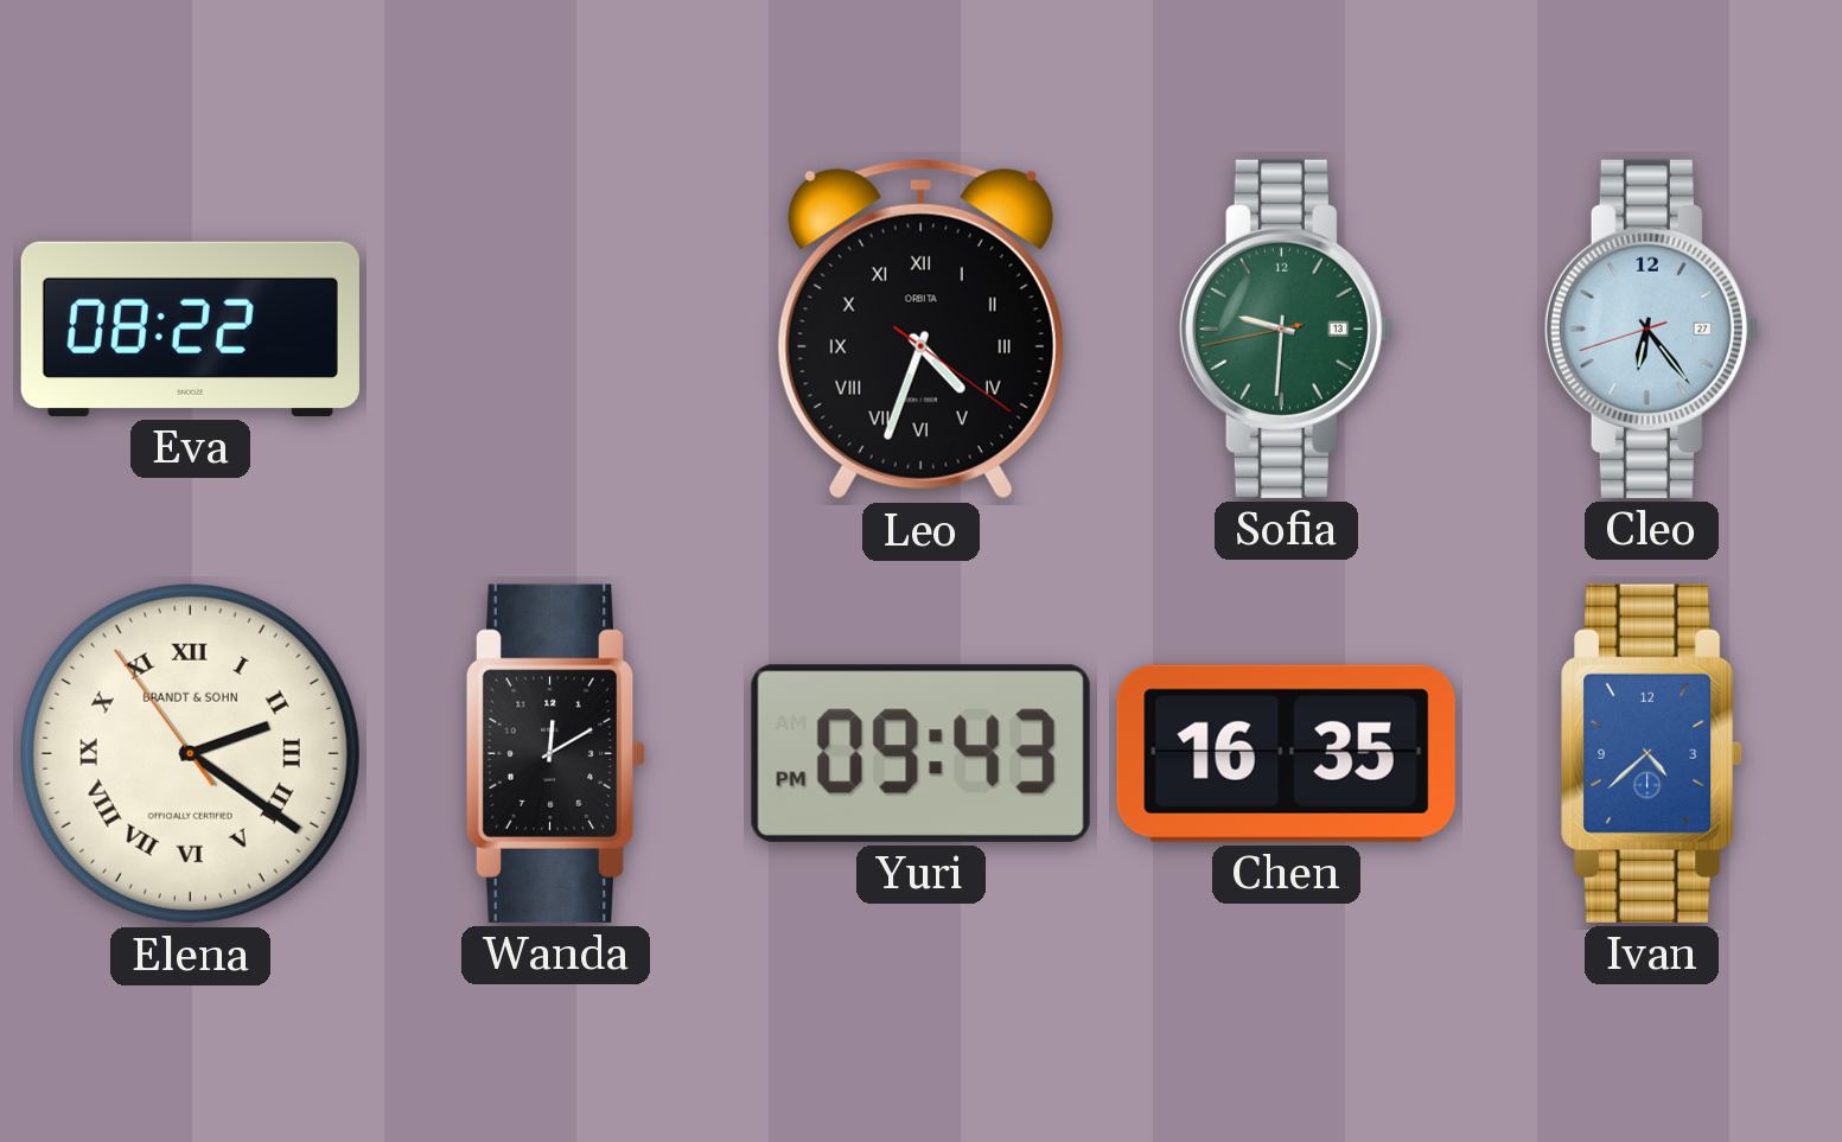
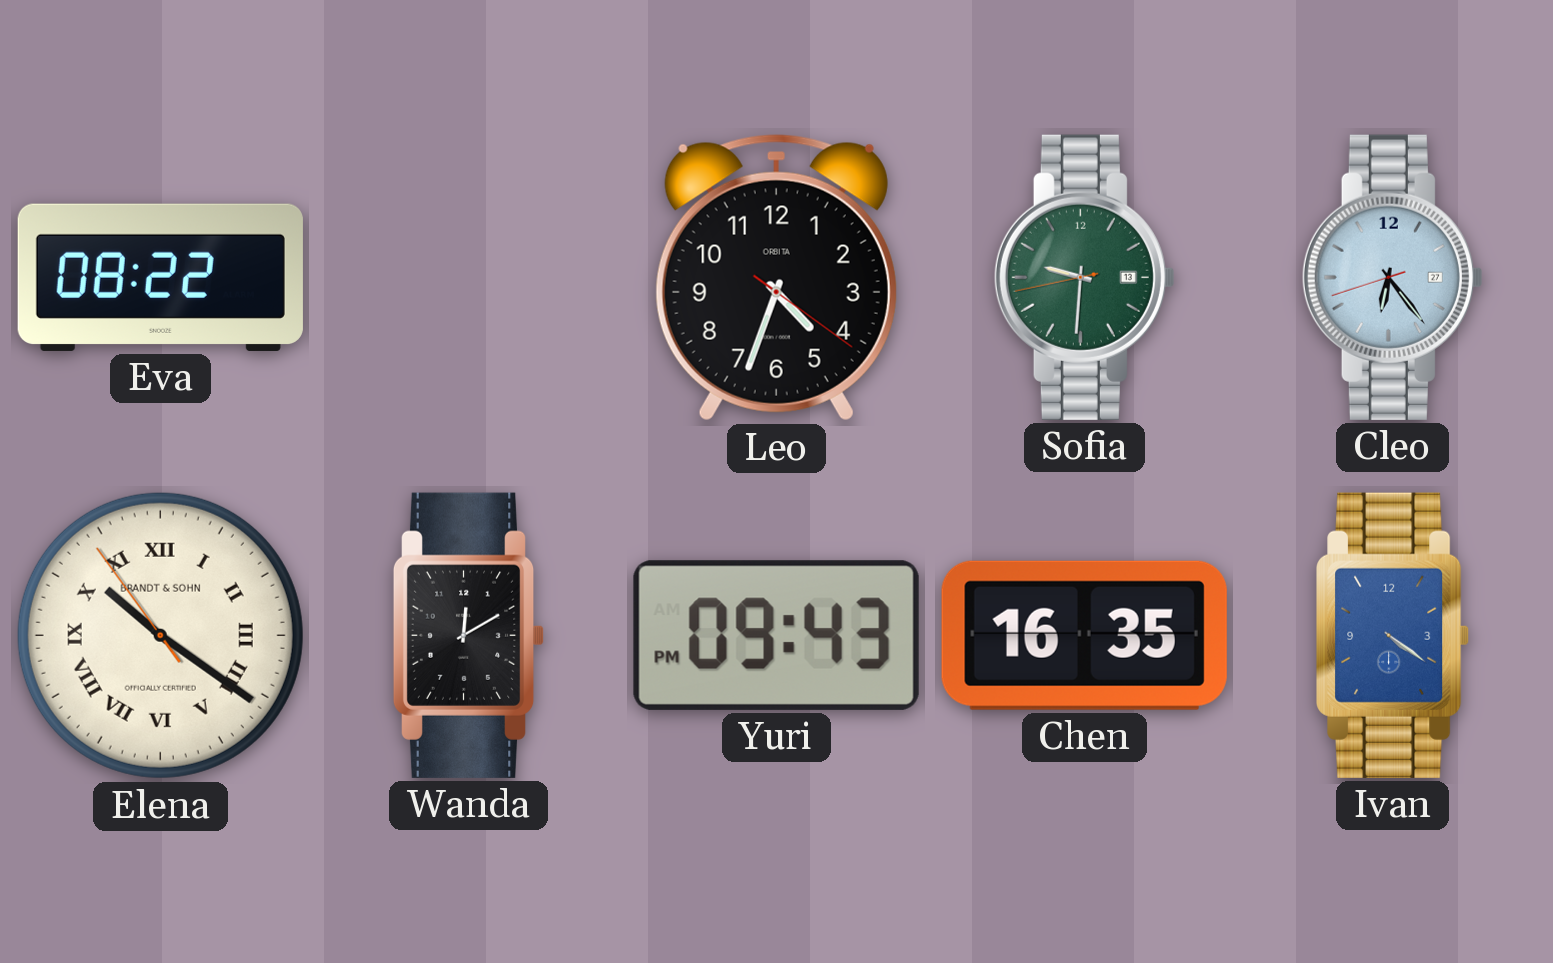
Leo numerals: Roman -> Arabic (776, 278)
Elena: 2:20 -> 10:20 (160, 635)
Ivan: 4:38 -> 4:21 (1393, 635)
